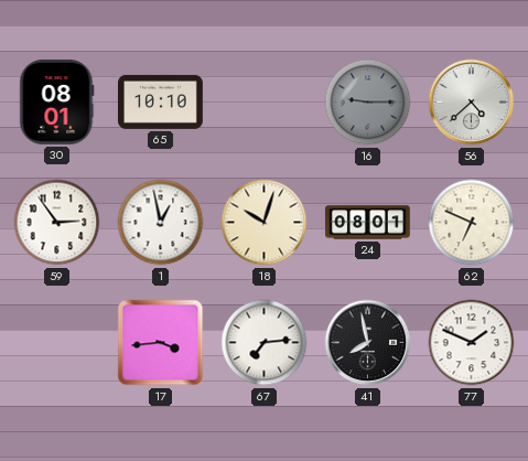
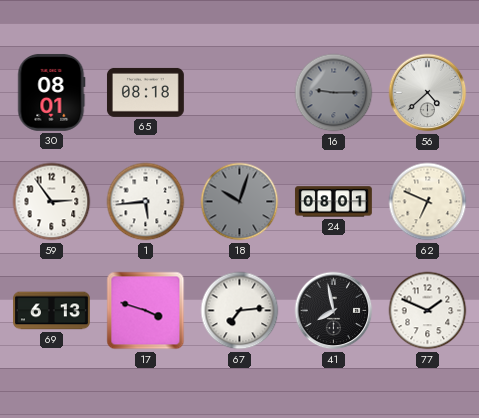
65: 10:10 -> 08:18 (145, 92)
1: 12:58 -> 5:44 (146, 202)
18 dial: cream -> grey (240, 202)
69: none -> 6:13 (52, 311)
17: 3:44 -> 3:48 (146, 311)
